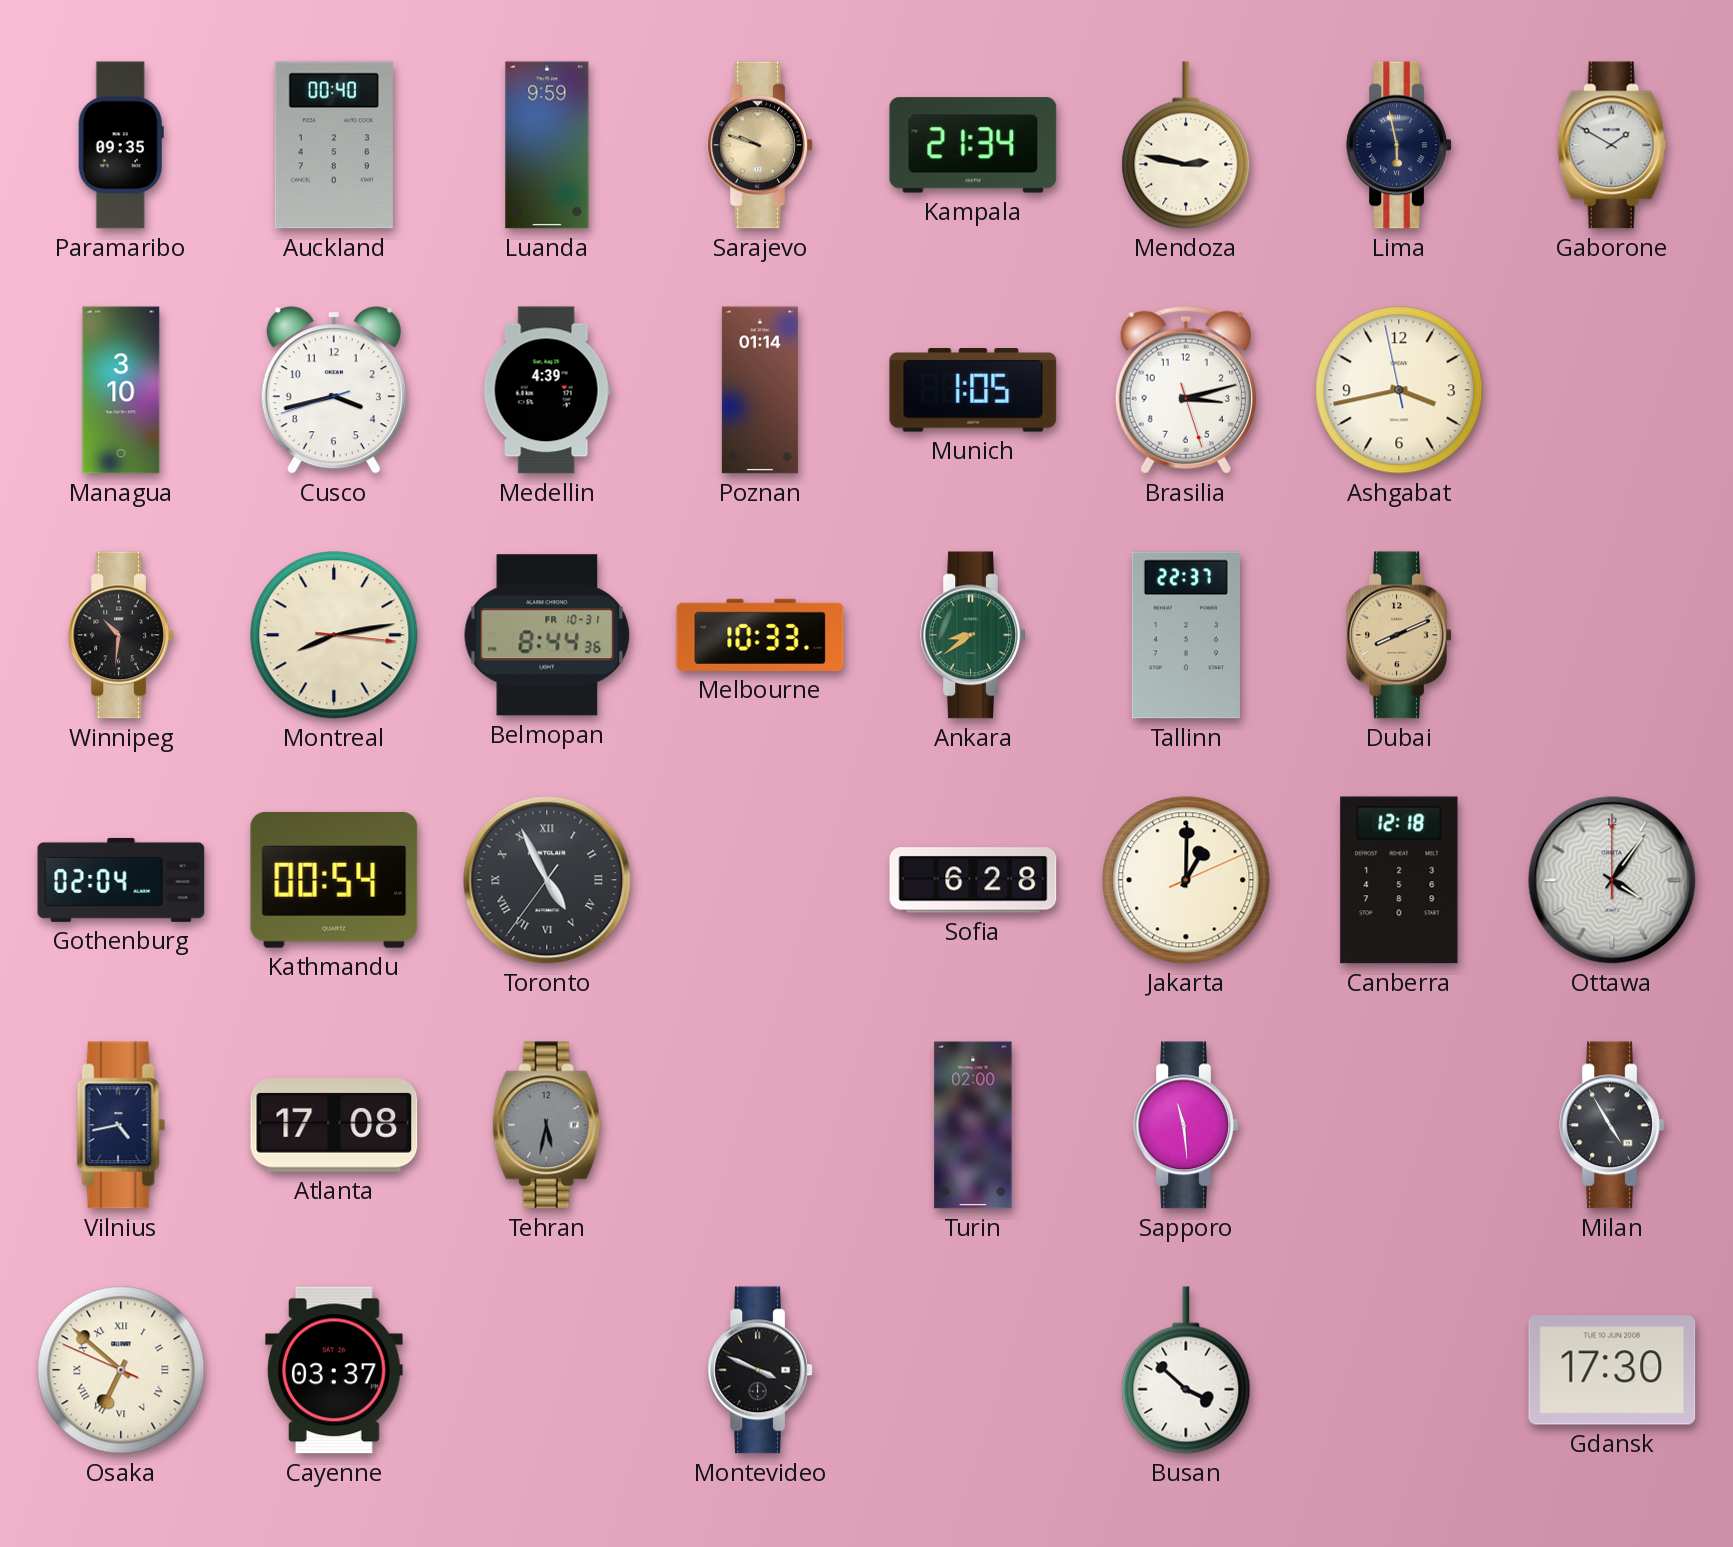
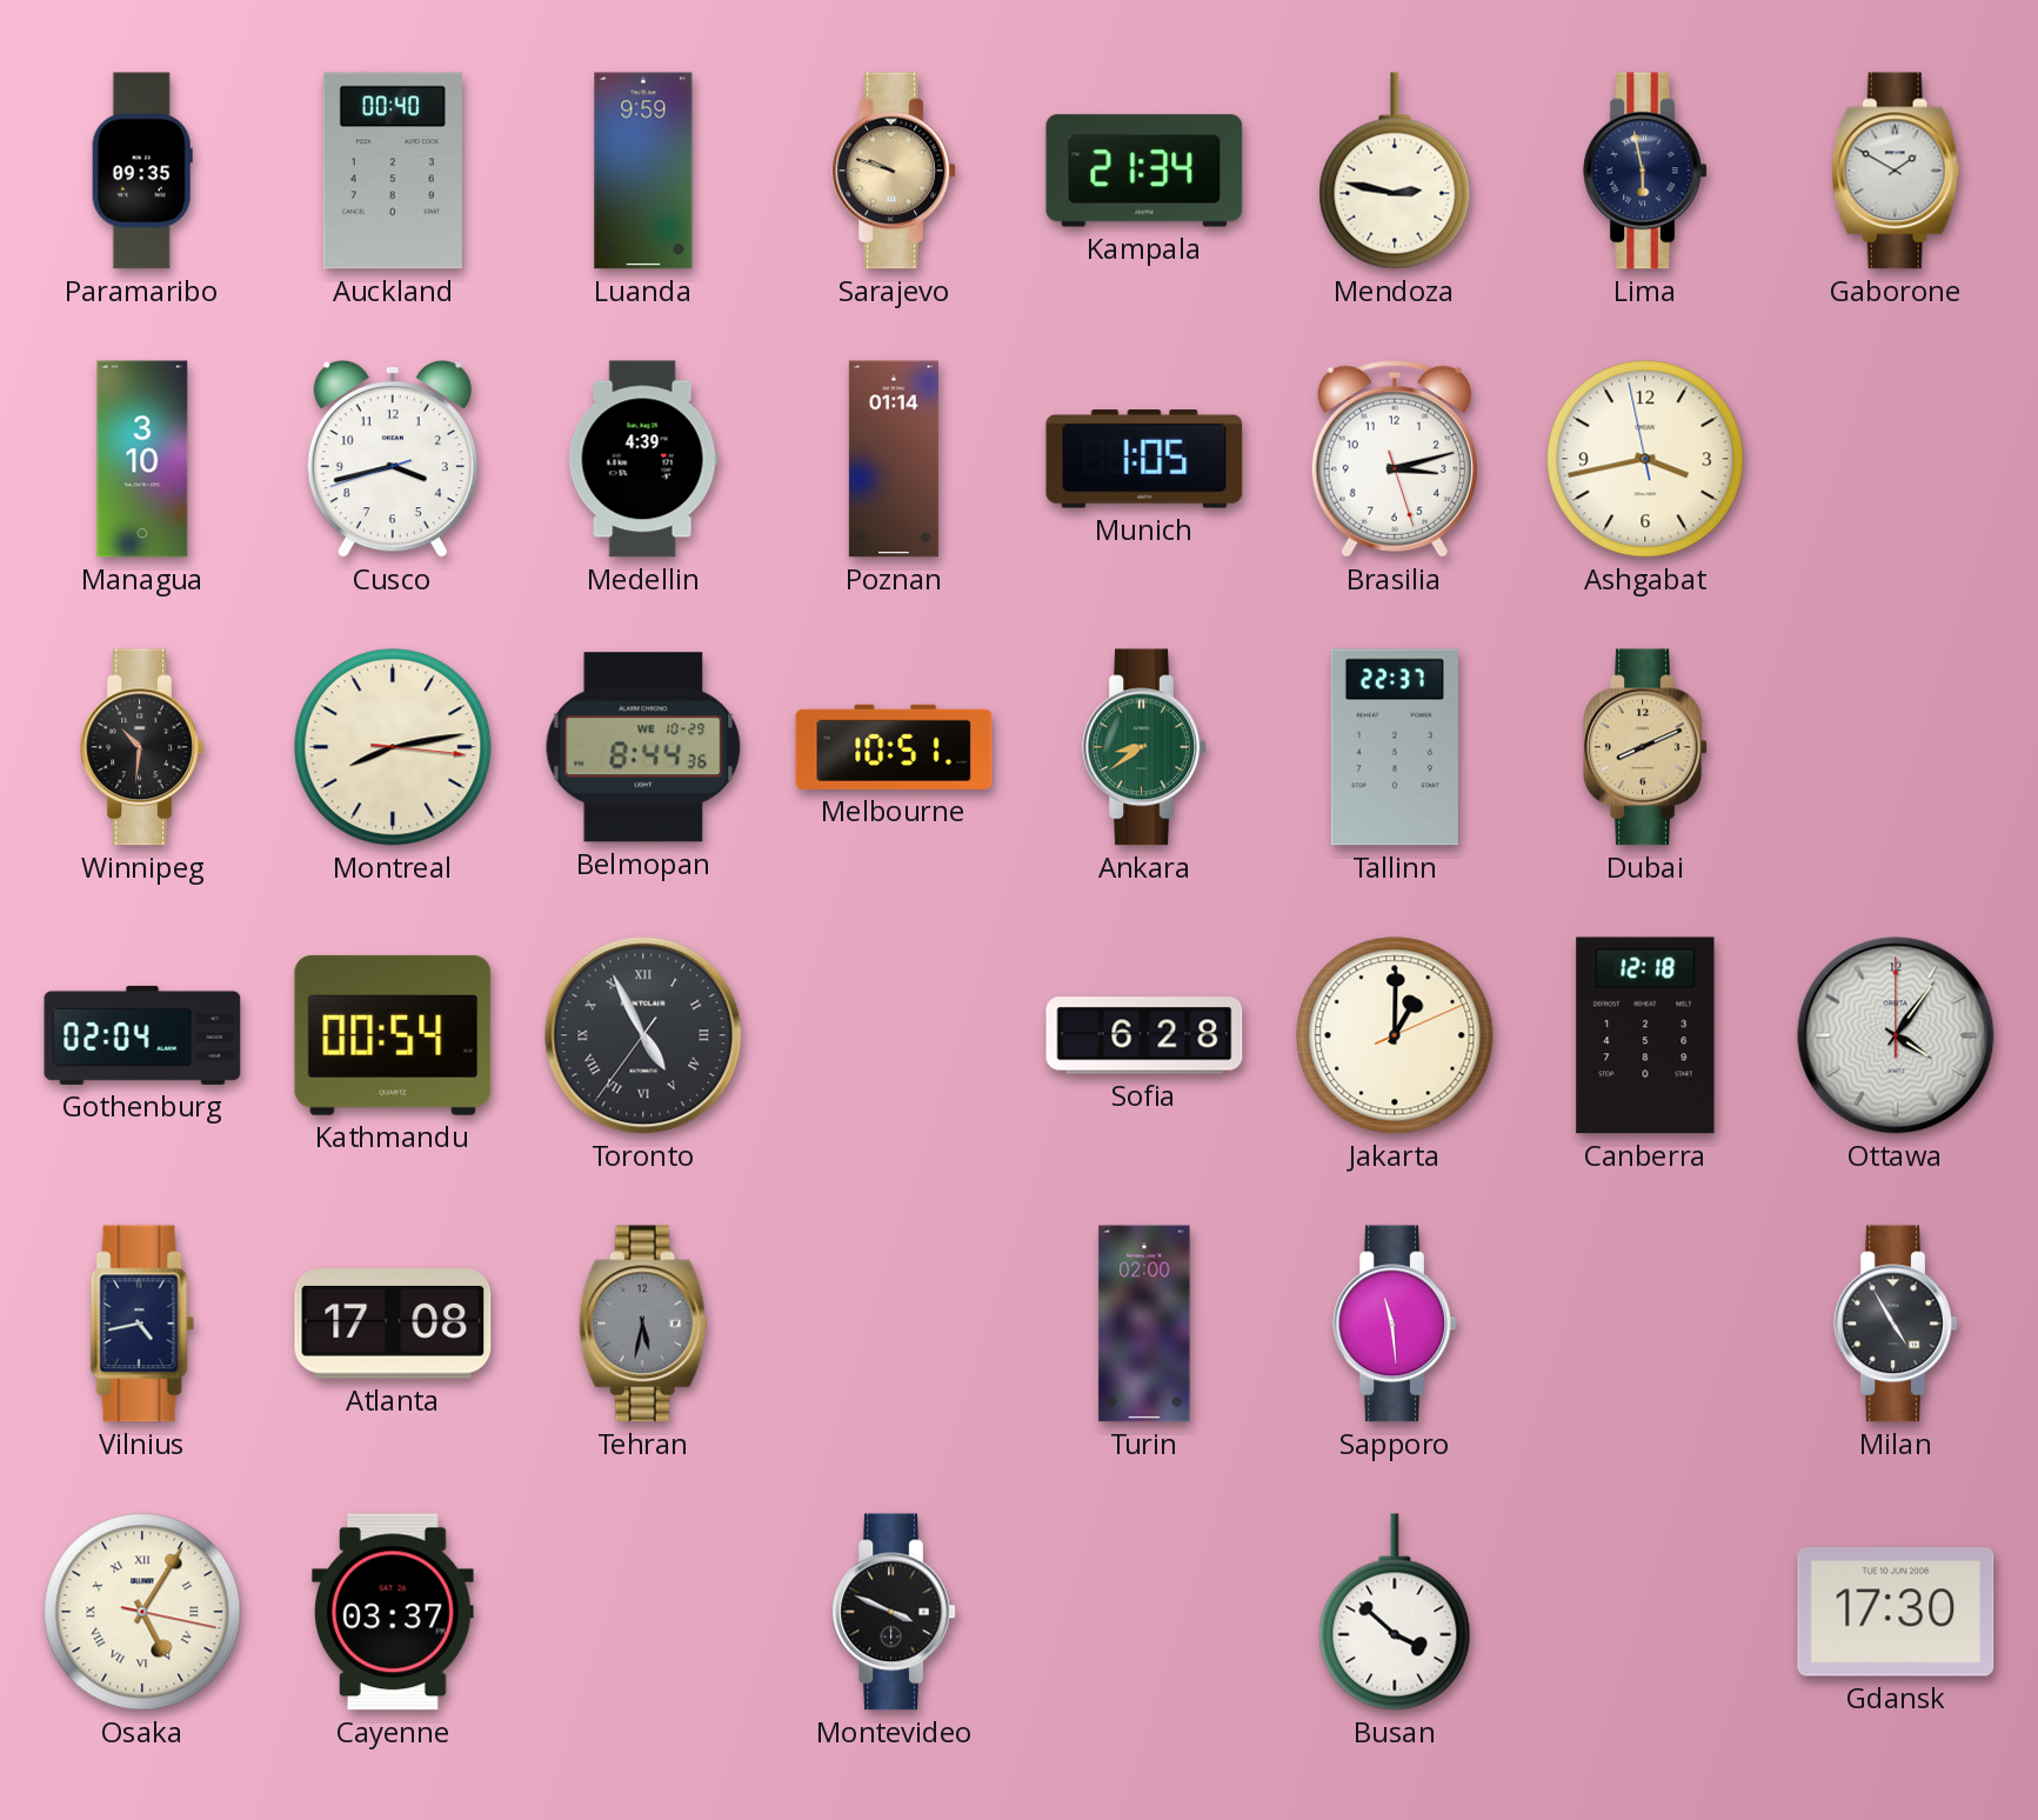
Belmopan date: FR 10-31 -> WE 10-29 (643, 747)
Melbourne: 10:33 -> 10:51 (894, 747)
Osaka: 6:51 -> 5:05 (142, 1612)
